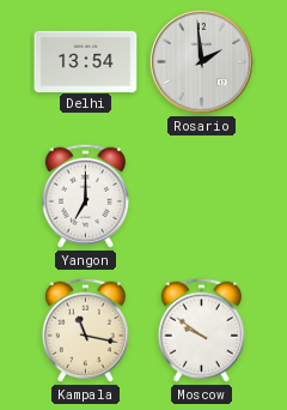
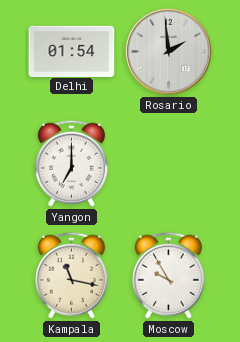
Delhi: 13:54 -> 01:54 (72, 51)
Moscow: 9:51 -> 9:55 (168, 275)
